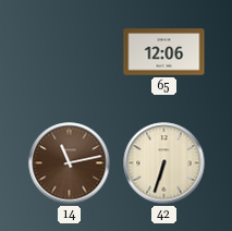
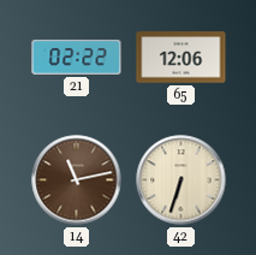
21: none -> 02:22 (77, 57)
